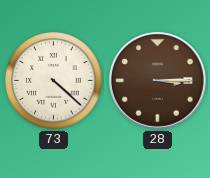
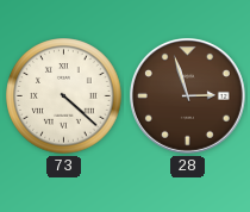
28: 3:15 -> 2:57 (187, 95)
